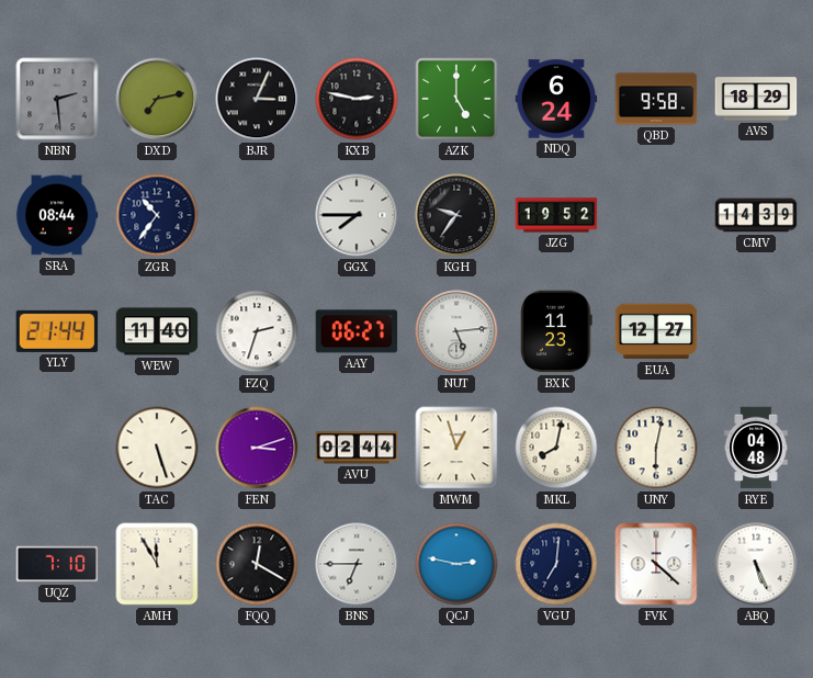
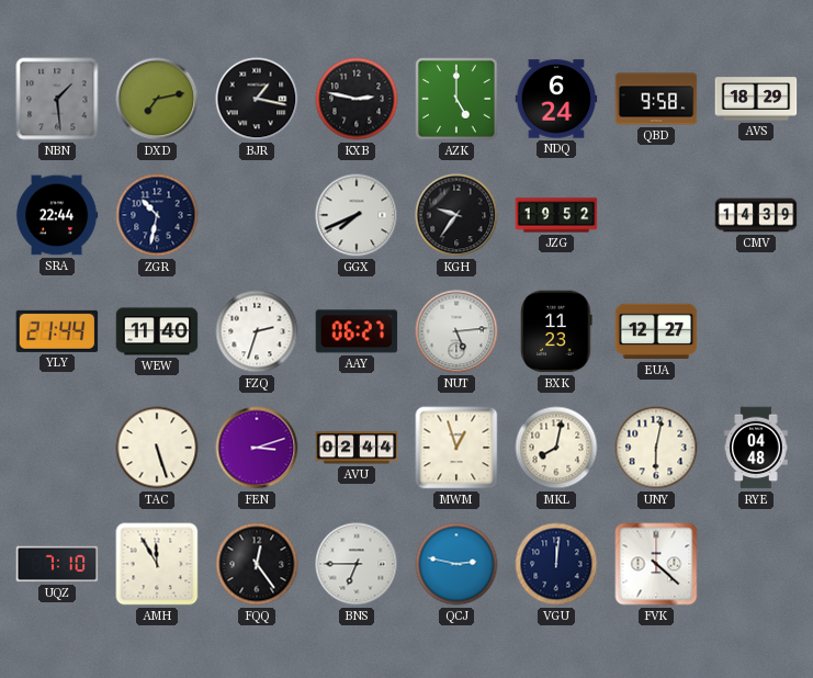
NBN: 2:29 -> 1:29 (57, 99)
BJR: 3:04 -> 1:17 (257, 99)
SRA: 08:44 -> 22:44 (57, 215)
ZGR: 10:36 -> 10:32 (157, 215)
GGX: 7:45 -> 7:41 (357, 215)
FQQ: 12:20 -> 12:24 (257, 564)
VGU: 7:01 -> 12:01 (556, 564)
ABQ: 5:26 -> none (756, 564)
